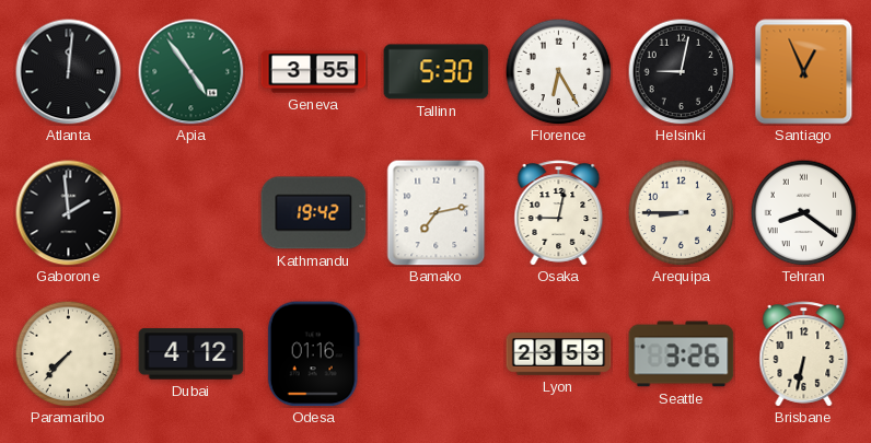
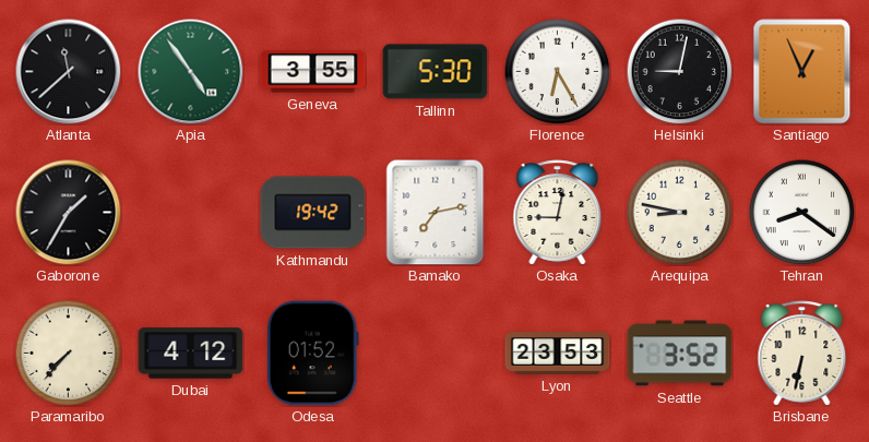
Atlanta: 12:01 -> 11:38 (69, 72)
Gaborone: 1:59 -> 1:35 (69, 213)
Arequipa: 8:45 -> 8:47 (679, 212)
Odesa: 01:16 -> 01:52 (312, 354)
Seattle: 3:26 -> 3:52 (680, 354)
